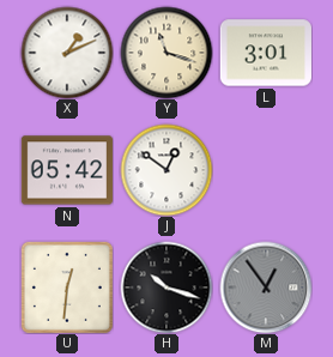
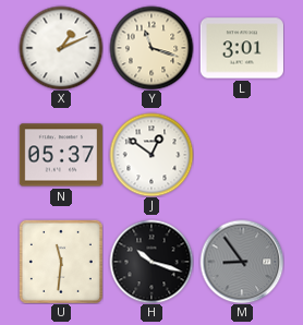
N: 05:42 -> 05:37 (61, 155)
U: 12:31 -> 11:31 (61, 262)
M: 12:54 -> 8:54 (242, 262)
